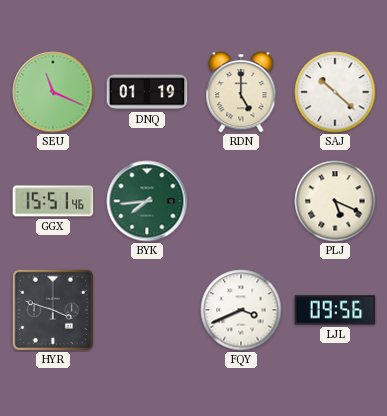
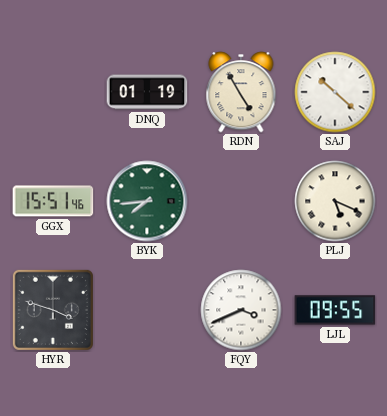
SEU: 11:19 -> none (53, 92)
RDN: 5:00 -> 4:55 (241, 92)
LJL: 09:56 -> 09:55 (335, 310)
